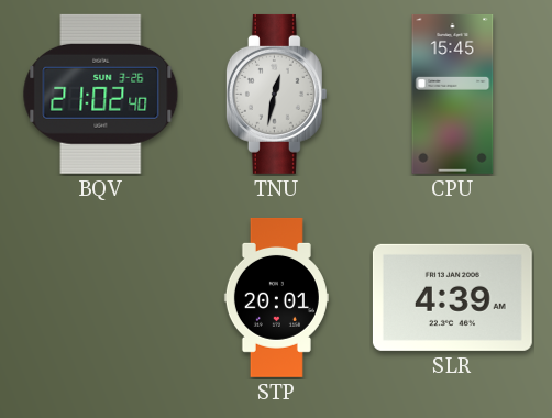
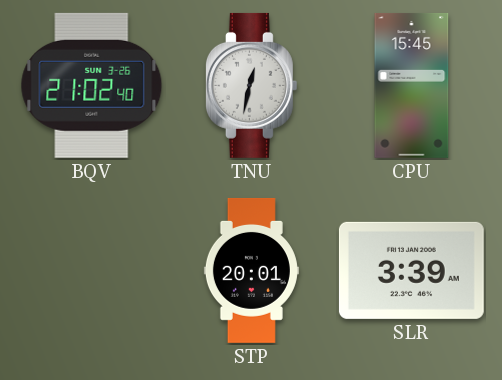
SLR: 4:39 -> 3:39 (411, 270)
